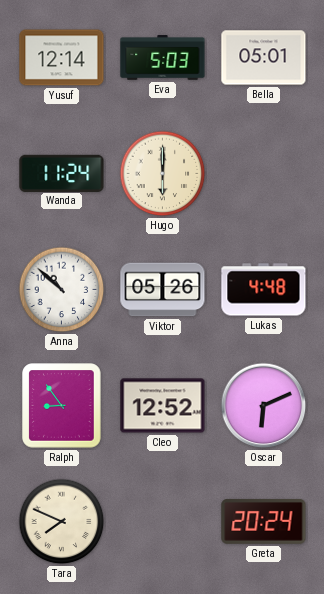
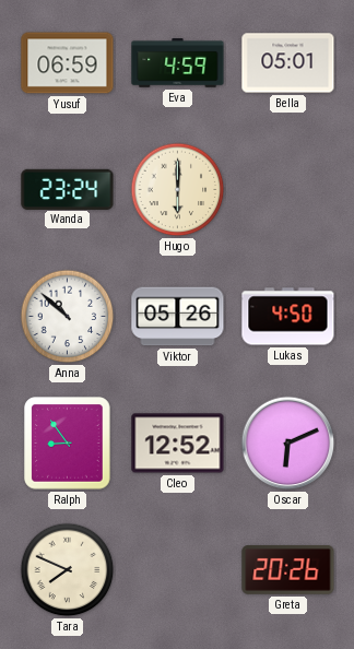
Yusuf: 12:14 -> 06:59 (68, 63)
Eva: 5:03 -> 4:59 (178, 63)
Wanda: 11:24 -> 23:24 (68, 189)
Lukas: 4:48 -> 4:50 (288, 317)
Greta: 20:24 -> 20:26 (288, 569)
